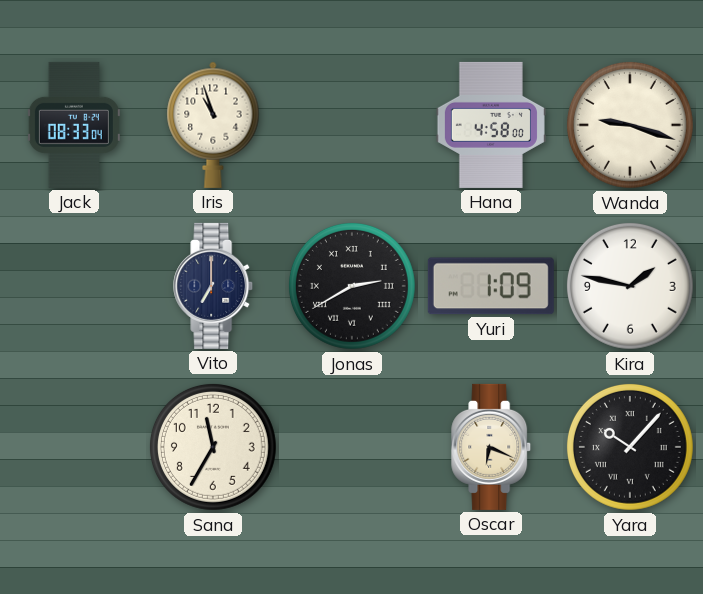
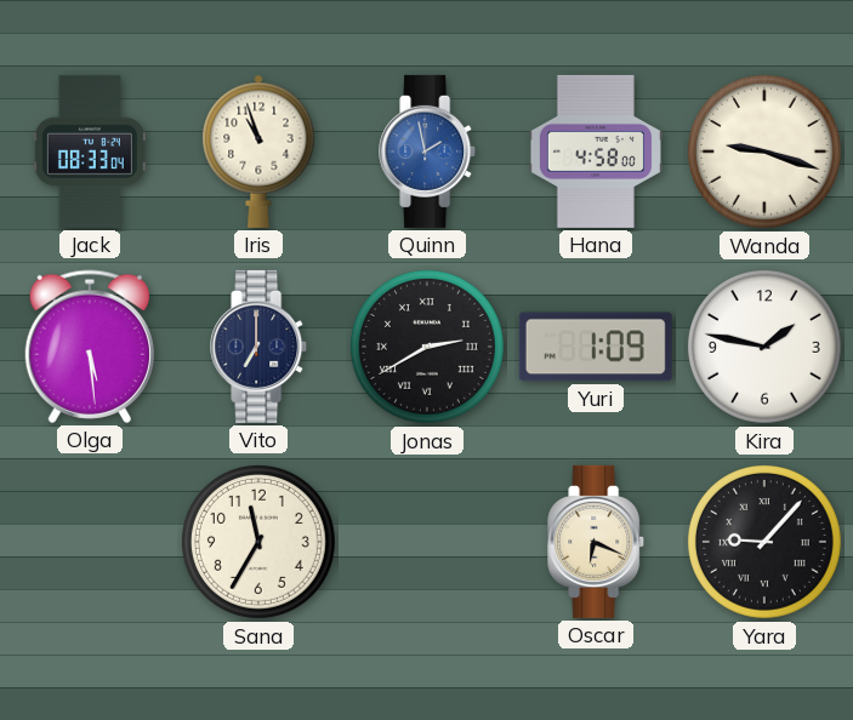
Quinn: none -> 1:58 (428, 152)
Olga: none -> 5:29 (89, 347)
Yara: 10:07 -> 9:07 (764, 542)
